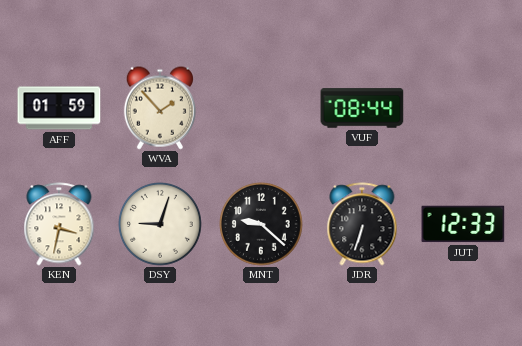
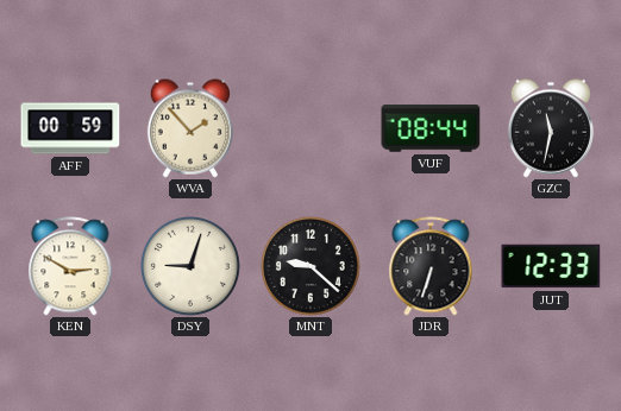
AFF: 01:59 -> 00:59 (70, 128)
GZC: none -> 11:32 (550, 128)
KEN: 3:32 -> 2:50 (70, 266)
